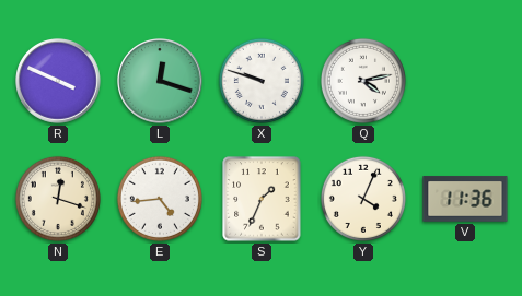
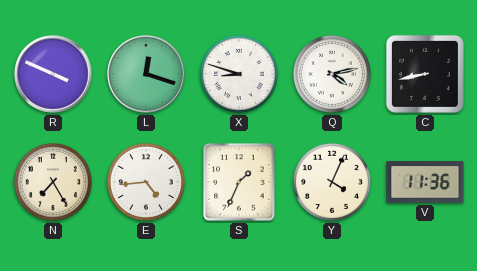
X: 9:48 -> 8:48 (239, 74)
C: none -> 8:43 (425, 74)
N: 12:18 -> 7:25 (53, 182)
